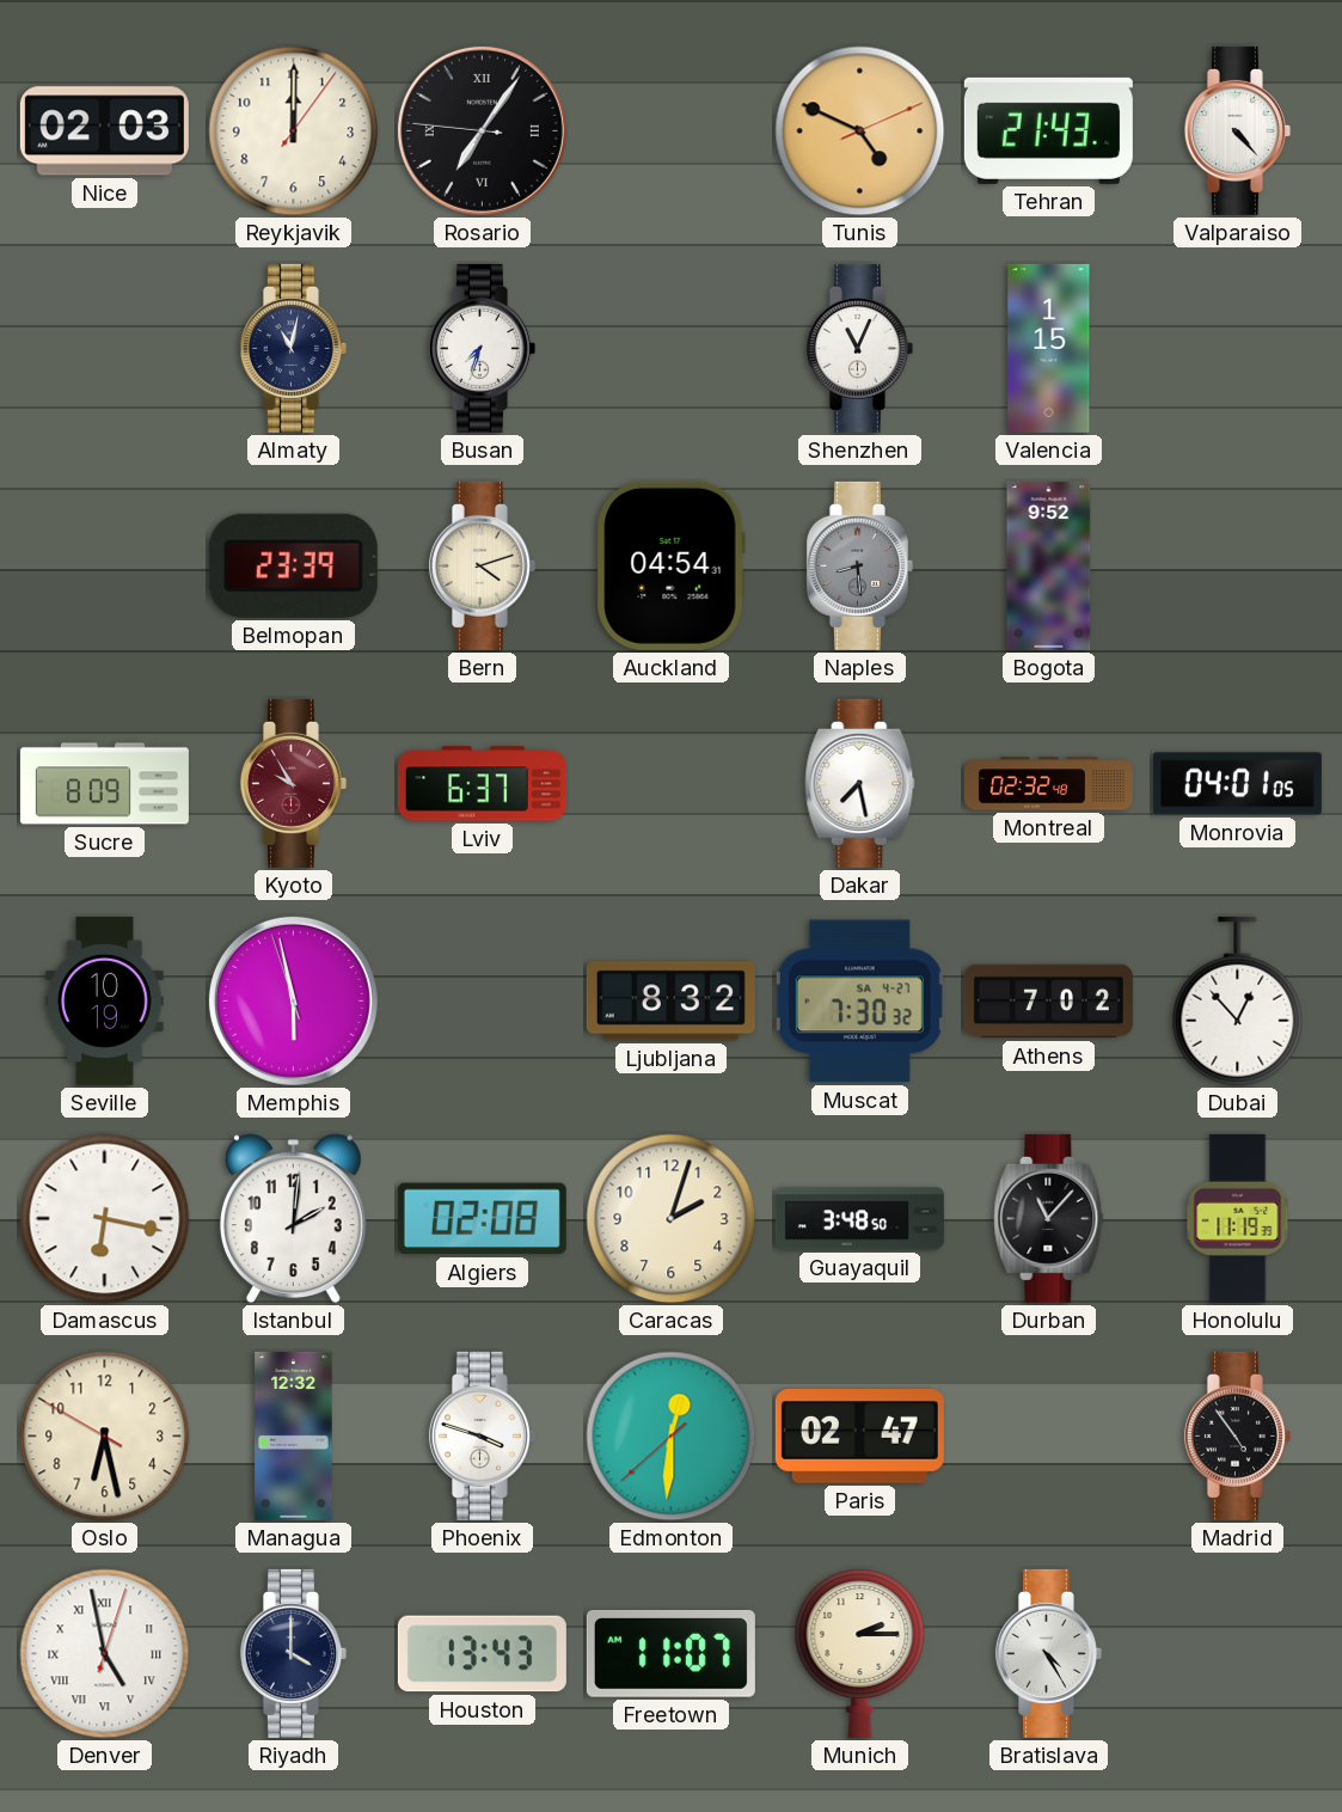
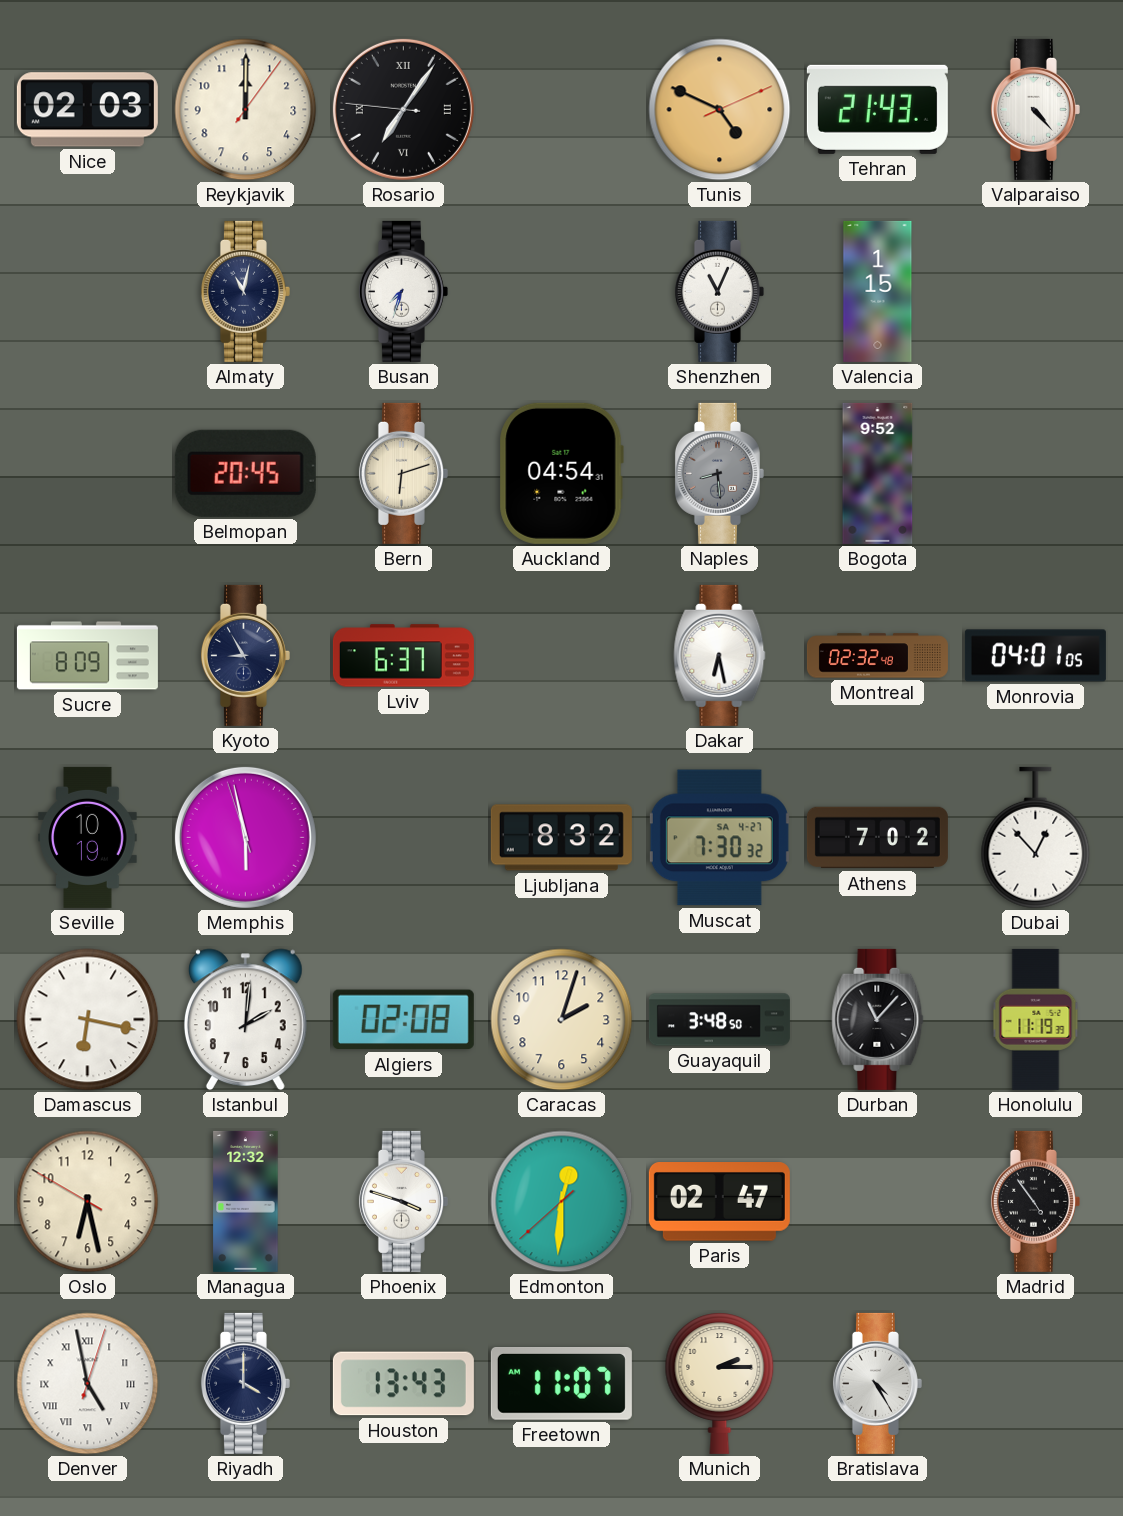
Belmopan: 23:39 -> 20:45 (245, 473)
Bern: 4:12 -> 6:12 (403, 473)
Kyoto: 9:55 -> 8:55 (245, 655)
Kyoto dial: burgundy -> navy (245, 655)
Dakar: 7:28 -> 6:28 (720, 655)
